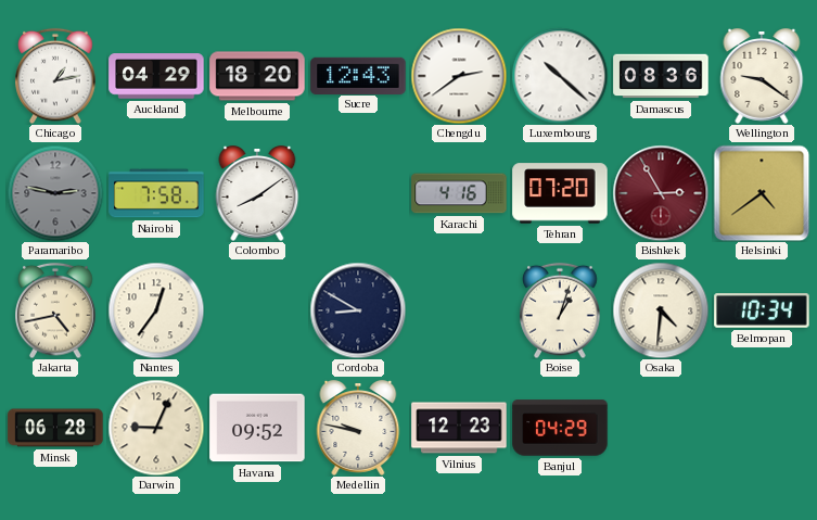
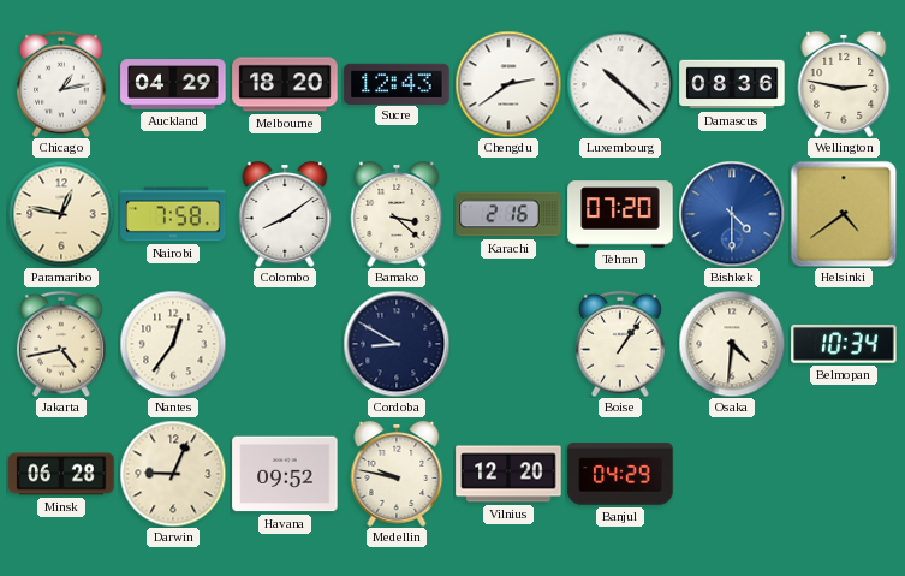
Wellington: 9:21 -> 2:47 (844, 84)
Paramaribo: 2:47 -> 12:47 (61, 214)
Paramaribo dial: grey -> cream (61, 214)
Bamako: none -> 3:22 (397, 214)
Karachi: 4:16 -> 2:16 (508, 214)
Bishkek: 2:55 -> 4:30 (732, 214)
Bishkek dial: burgundy -> blue (732, 214)
Boise: 1:03 -> 1:06 (620, 344)
Vilnius: 12:23 -> 12:20 (508, 474)
